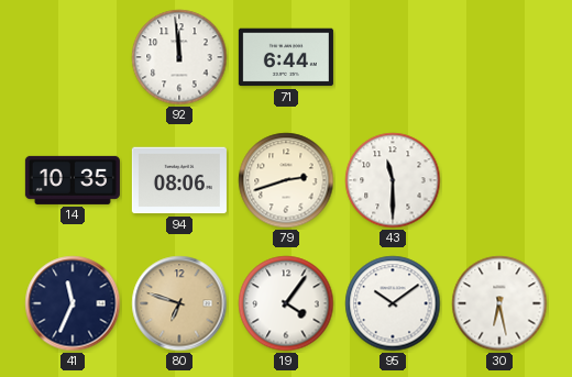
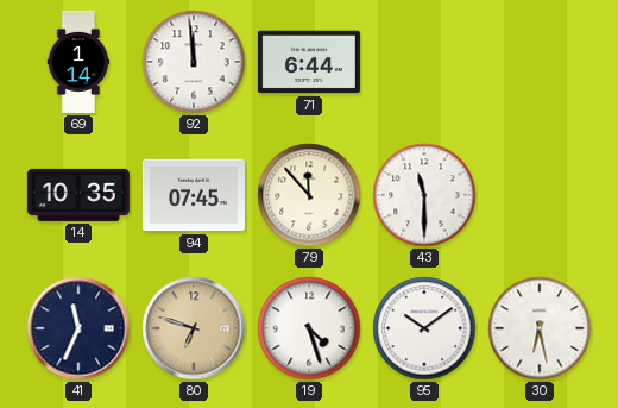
69: none -> 1:14 (78, 62)
94: 08:06 -> 07:45 (194, 195)
79: 2:42 -> 11:53 (309, 195)
19: 4:06 -> 4:27 (309, 328)
